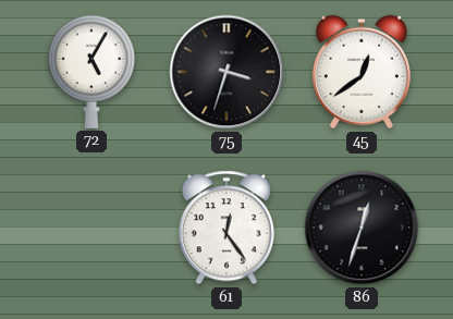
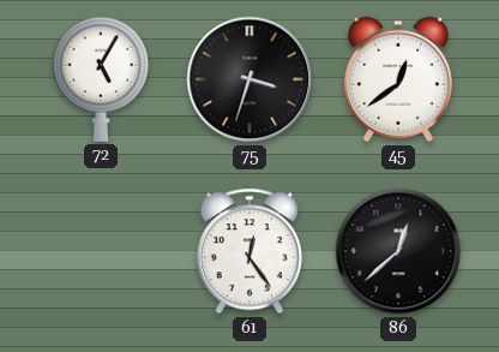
86: 12:33 -> 12:38 (398, 251)
